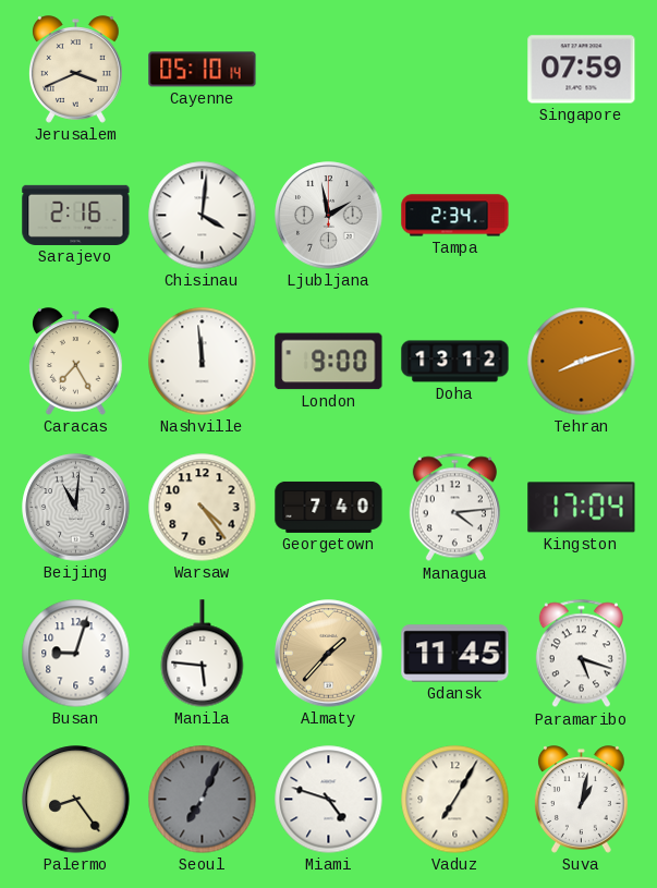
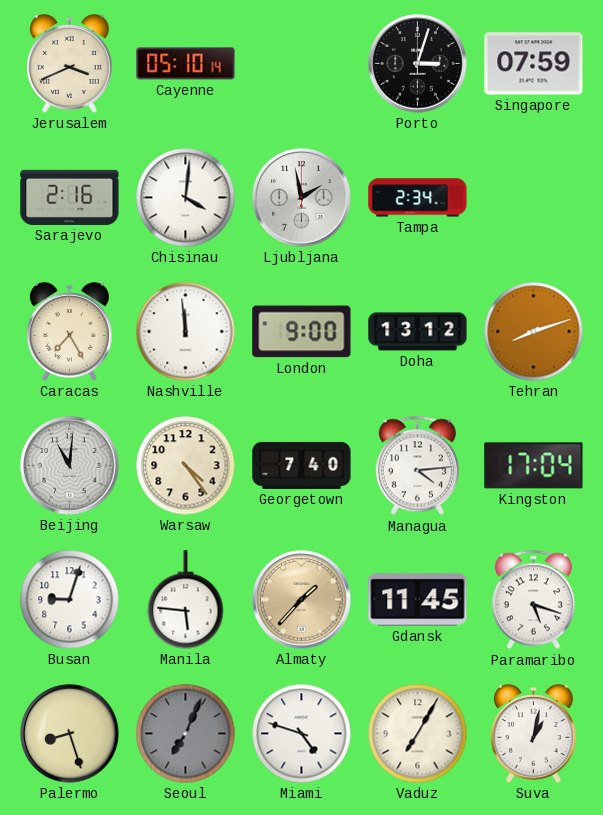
Porto: none -> 3:03 (418, 64)
Palermo: 8:24 -> 8:27 (70, 734)
